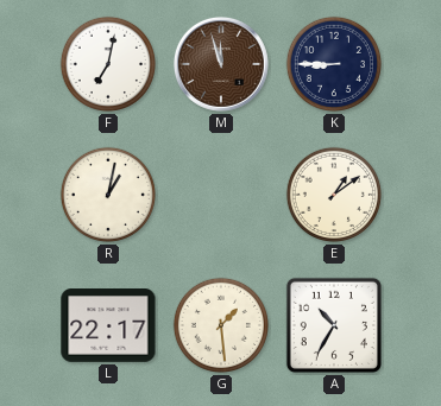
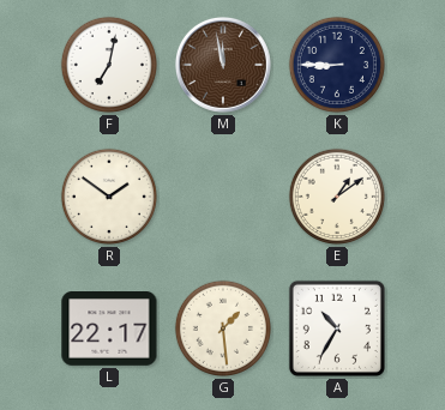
M: 11:57 -> 11:58 (223, 65)
R: 1:02 -> 1:51 (109, 197)
